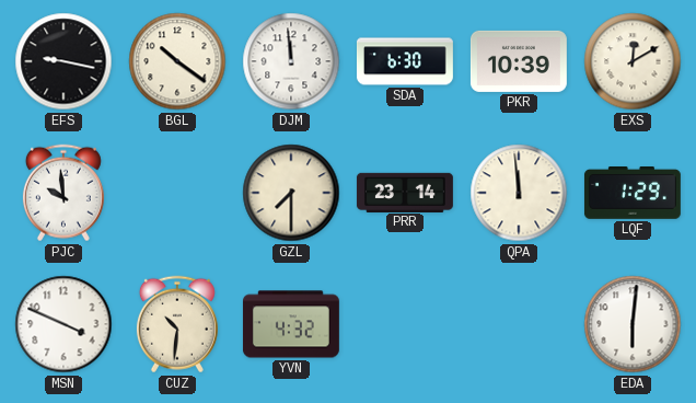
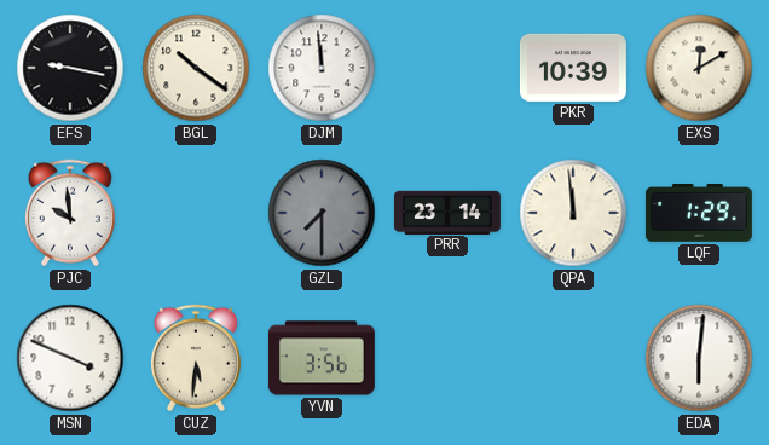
SDA: 6:30 -> none (405, 61)
GZL dial: cream -> grey (322, 213)
CUZ: 10:31 -> 5:31 (196, 358)
YVN: 4:32 -> 3:56 (322, 358)
